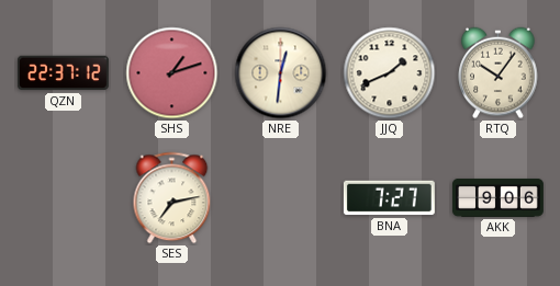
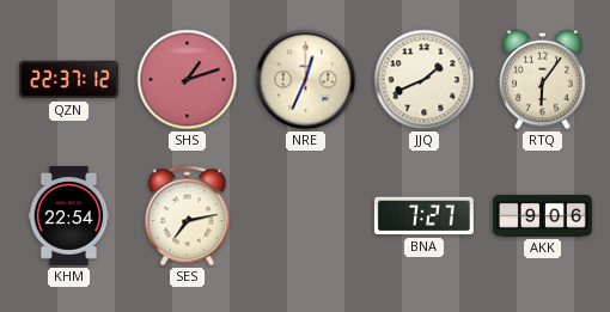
NRE: 12:31 -> 12:34 (306, 80)
RTQ: 10:06 -> 6:06 (543, 80)
KHM: none -> 22:54 (69, 215)
